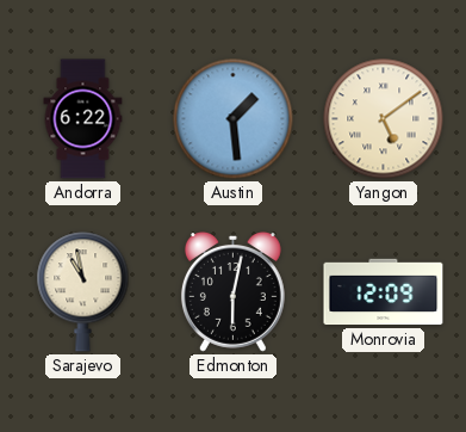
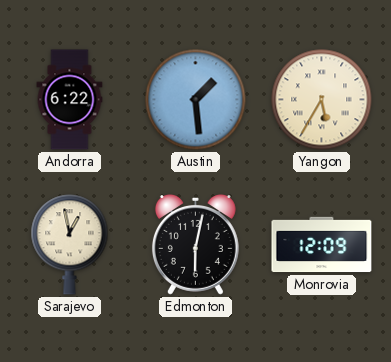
Yangon: 5:09 -> 5:35 (322, 100)
Sarajevo: 10:58 -> 12:58 (70, 245)
